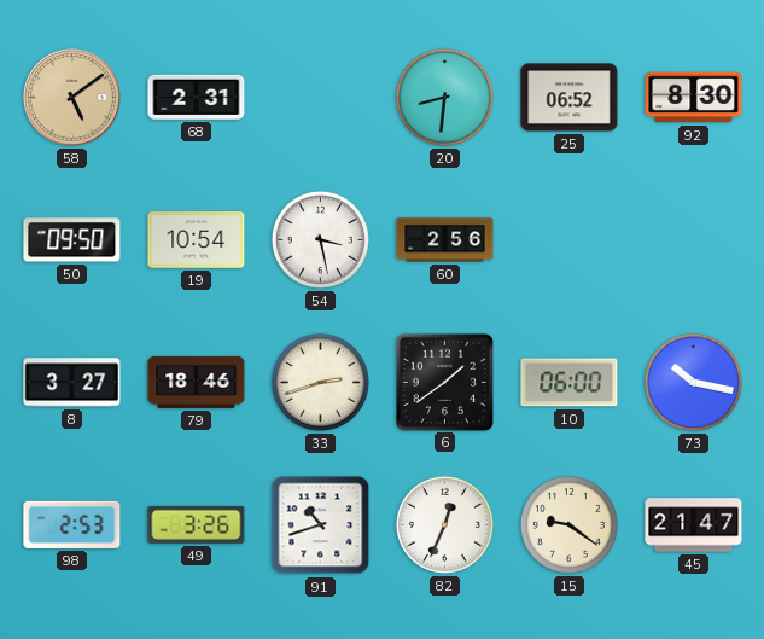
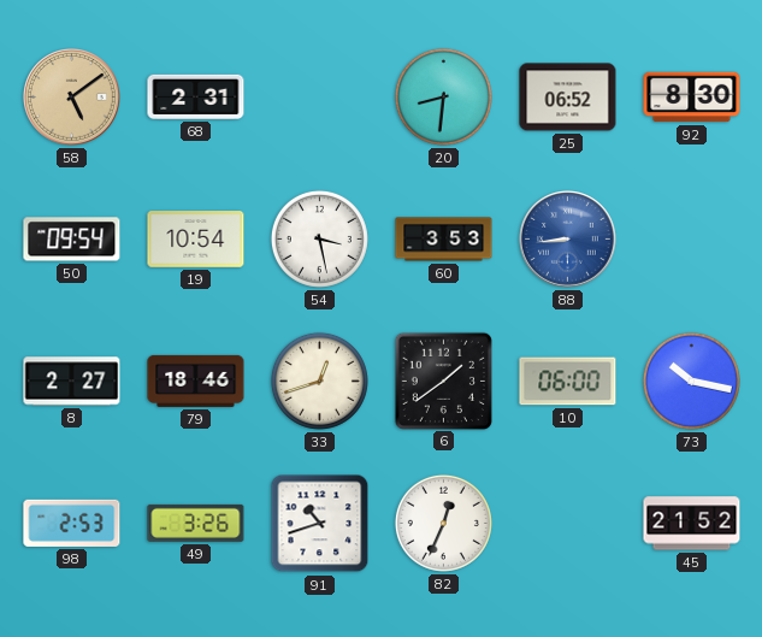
50: 09:50 -> 09:54 (72, 240)
60: 2:56 -> 3:53 (444, 240)
88: none -> 8:44 (568, 240)
8: 3:27 -> 2:27 (72, 382)
33: 2:42 -> 12:42 (319, 381)
15: 9:21 -> none (568, 524)
45: 21:47 -> 21:52 (692, 524)
